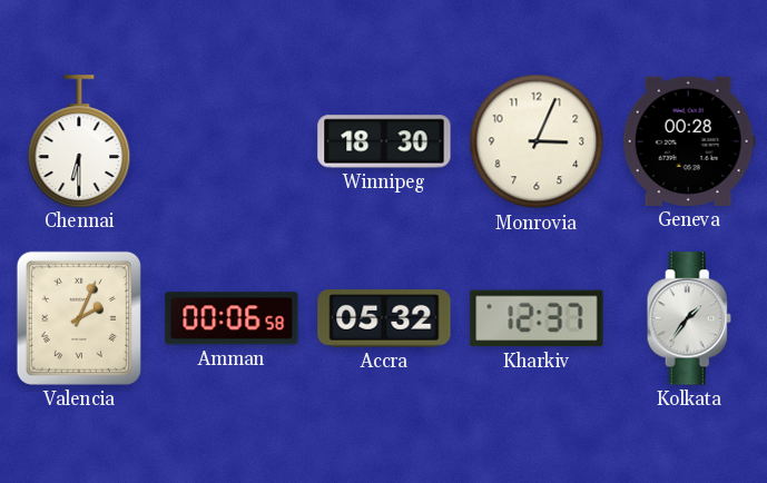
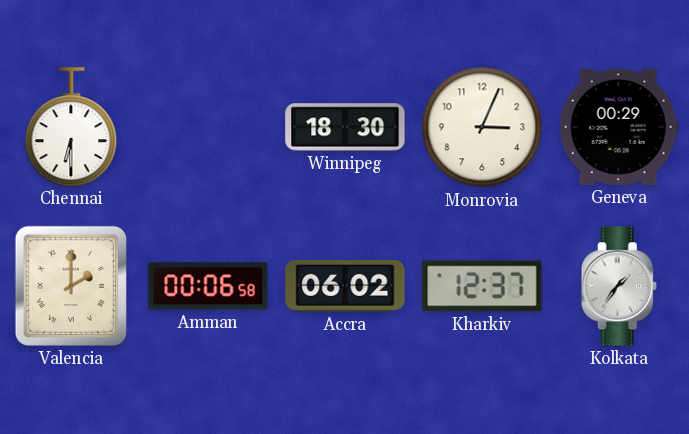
Geneva: 00:28 -> 00:29 (619, 127)
Valencia: 2:04 -> 2:00 (71, 286)
Accra: 05:32 -> 06:02 (345, 286)
